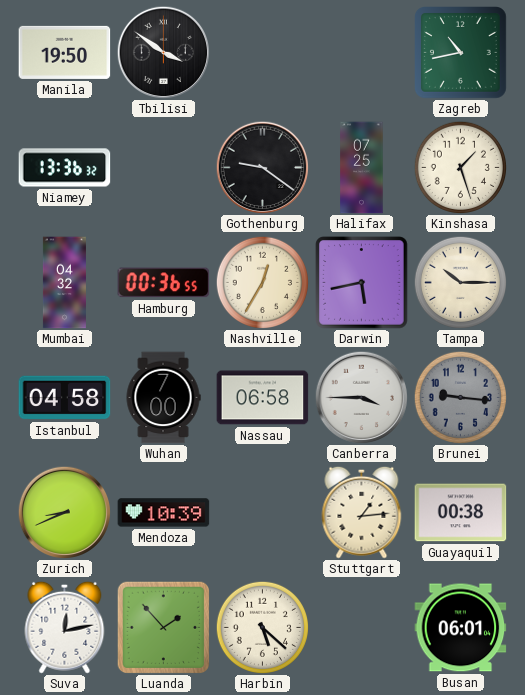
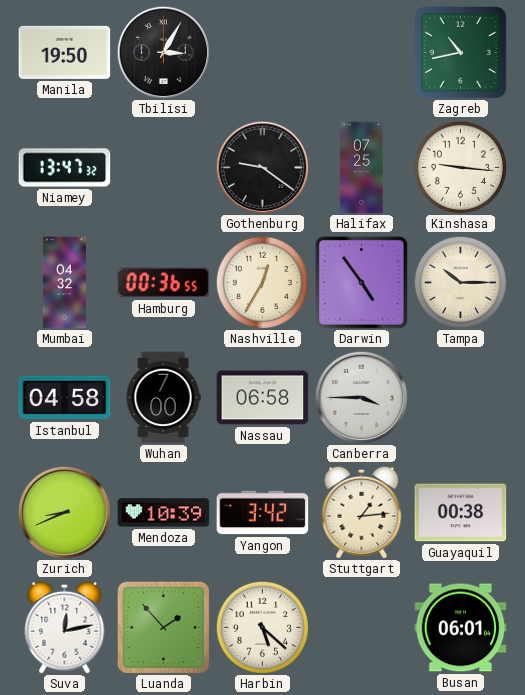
Tbilisi: 3:51 -> 3:05 (163, 52)
Niamey: 13:36 -> 13:47 (65, 168)
Kinshasa: 1:27 -> 9:16 (460, 167)
Darwin: 5:43 -> 4:54 (362, 283)
Brunei: 9:16 -> none (460, 397)
Yangon: none -> 3:42 (263, 513)
